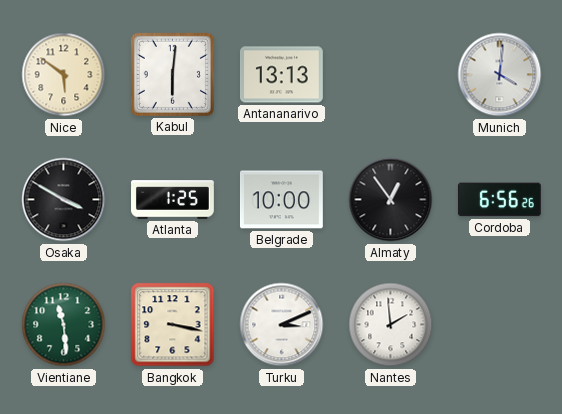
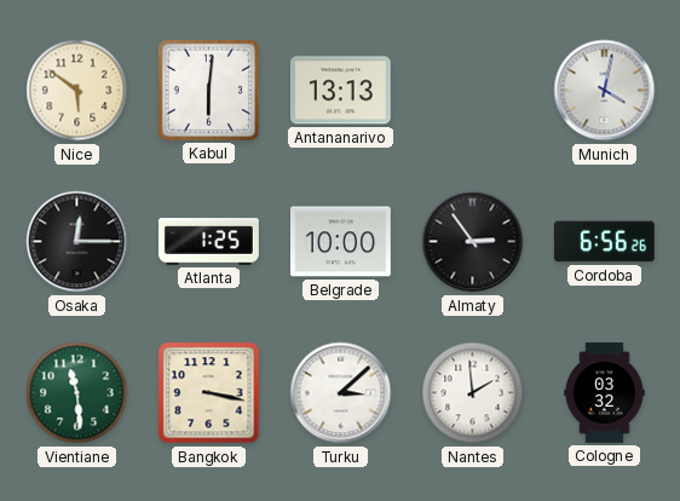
Munich: 4:01 -> 4:02 (605, 91)
Osaka: 3:50 -> 12:15 (77, 242)
Almaty: 12:54 -> 2:54 (473, 242)
Turku: 3:11 -> 3:08 (341, 393)
Cologne: none -> 03:32 (605, 393)
